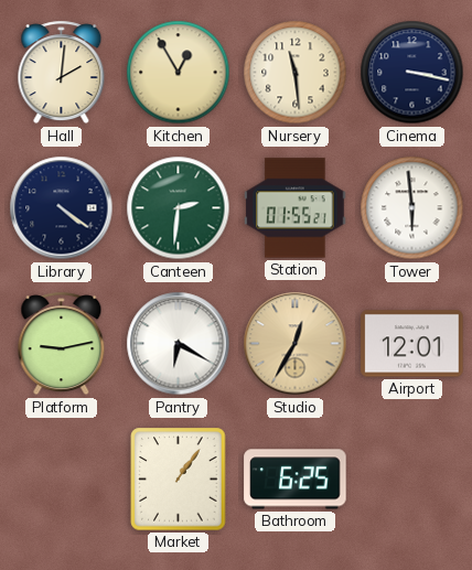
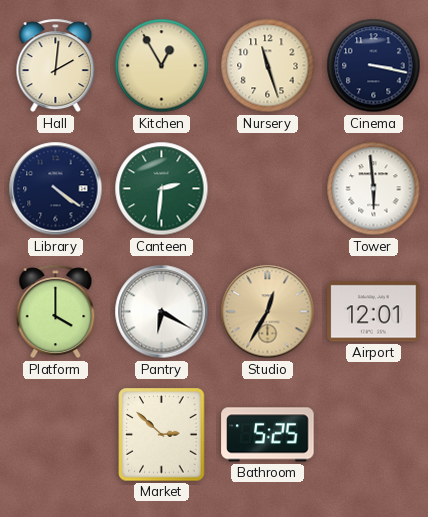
Nursery: 11:29 -> 11:27 (268, 66)
Station: 01:55 -> none (296, 208)
Platform: 9:13 -> 4:00 (56, 312)
Market: 1:06 -> 2:52 (162, 435)
Bathroom: 6:25 -> 5:25 (268, 435)
